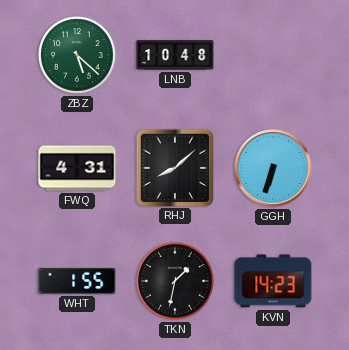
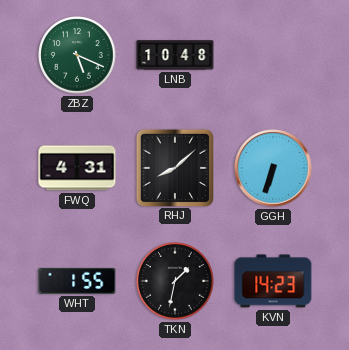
ZBZ: 5:22 -> 5:19 (77, 55)
